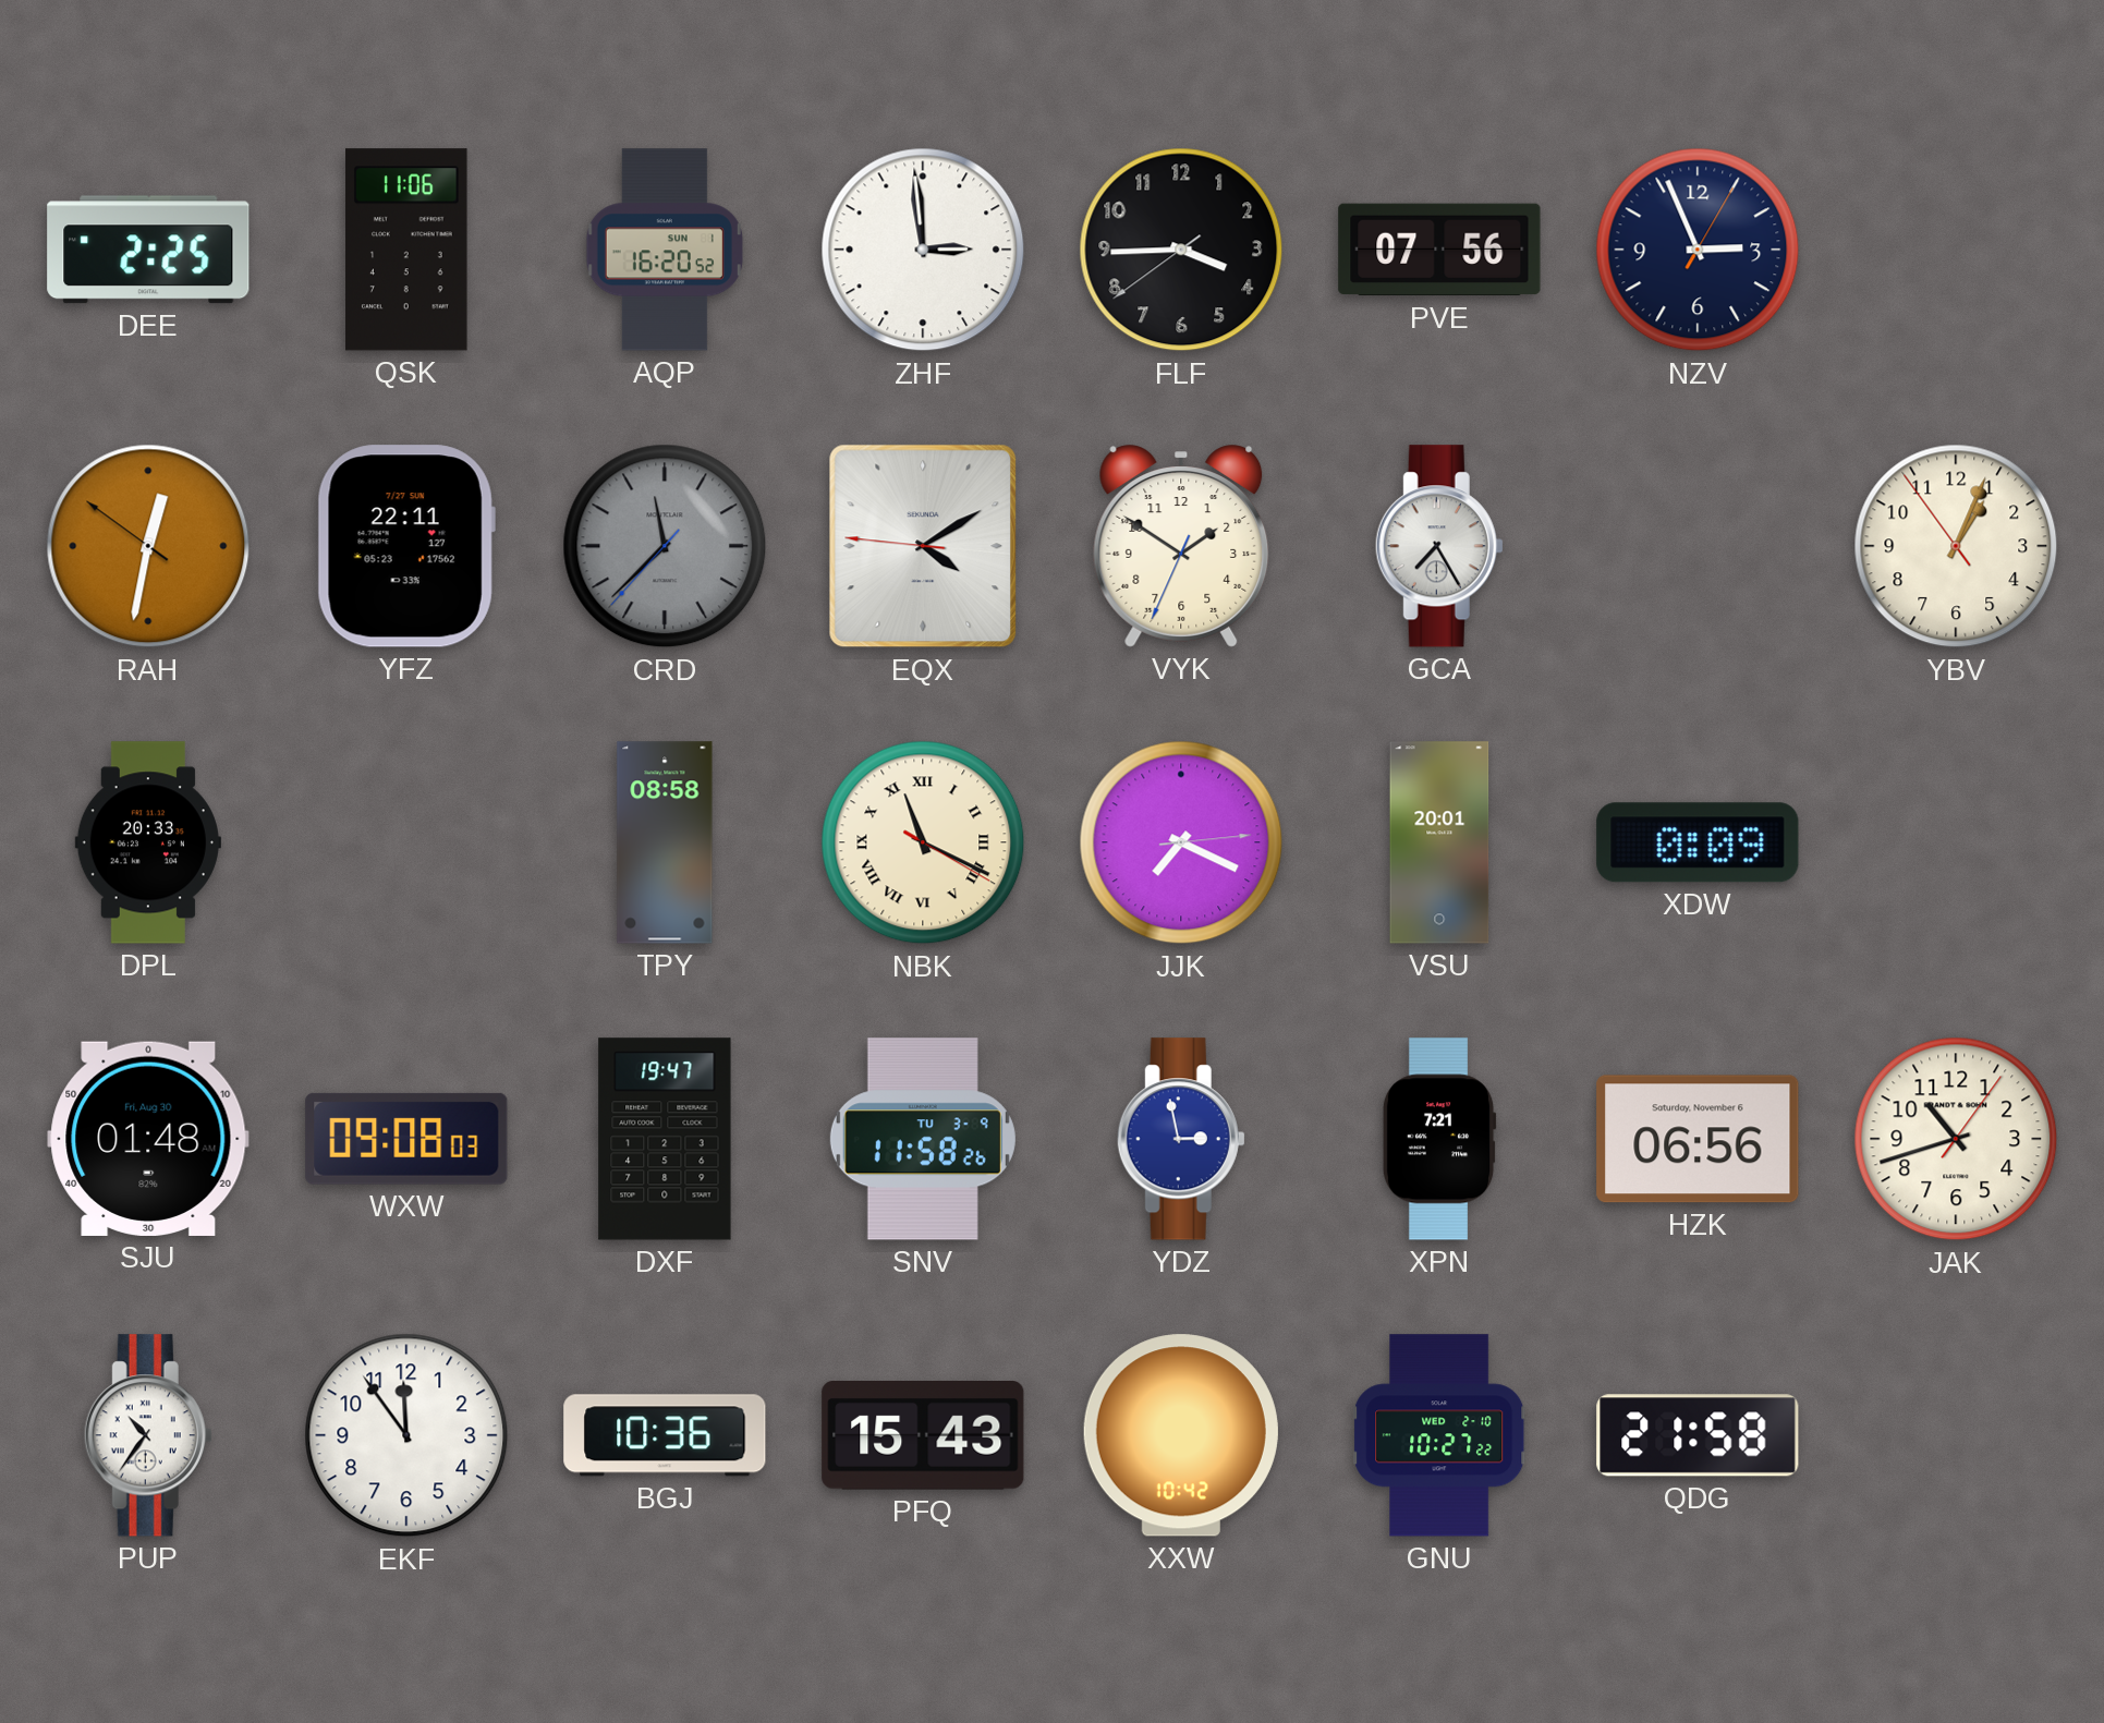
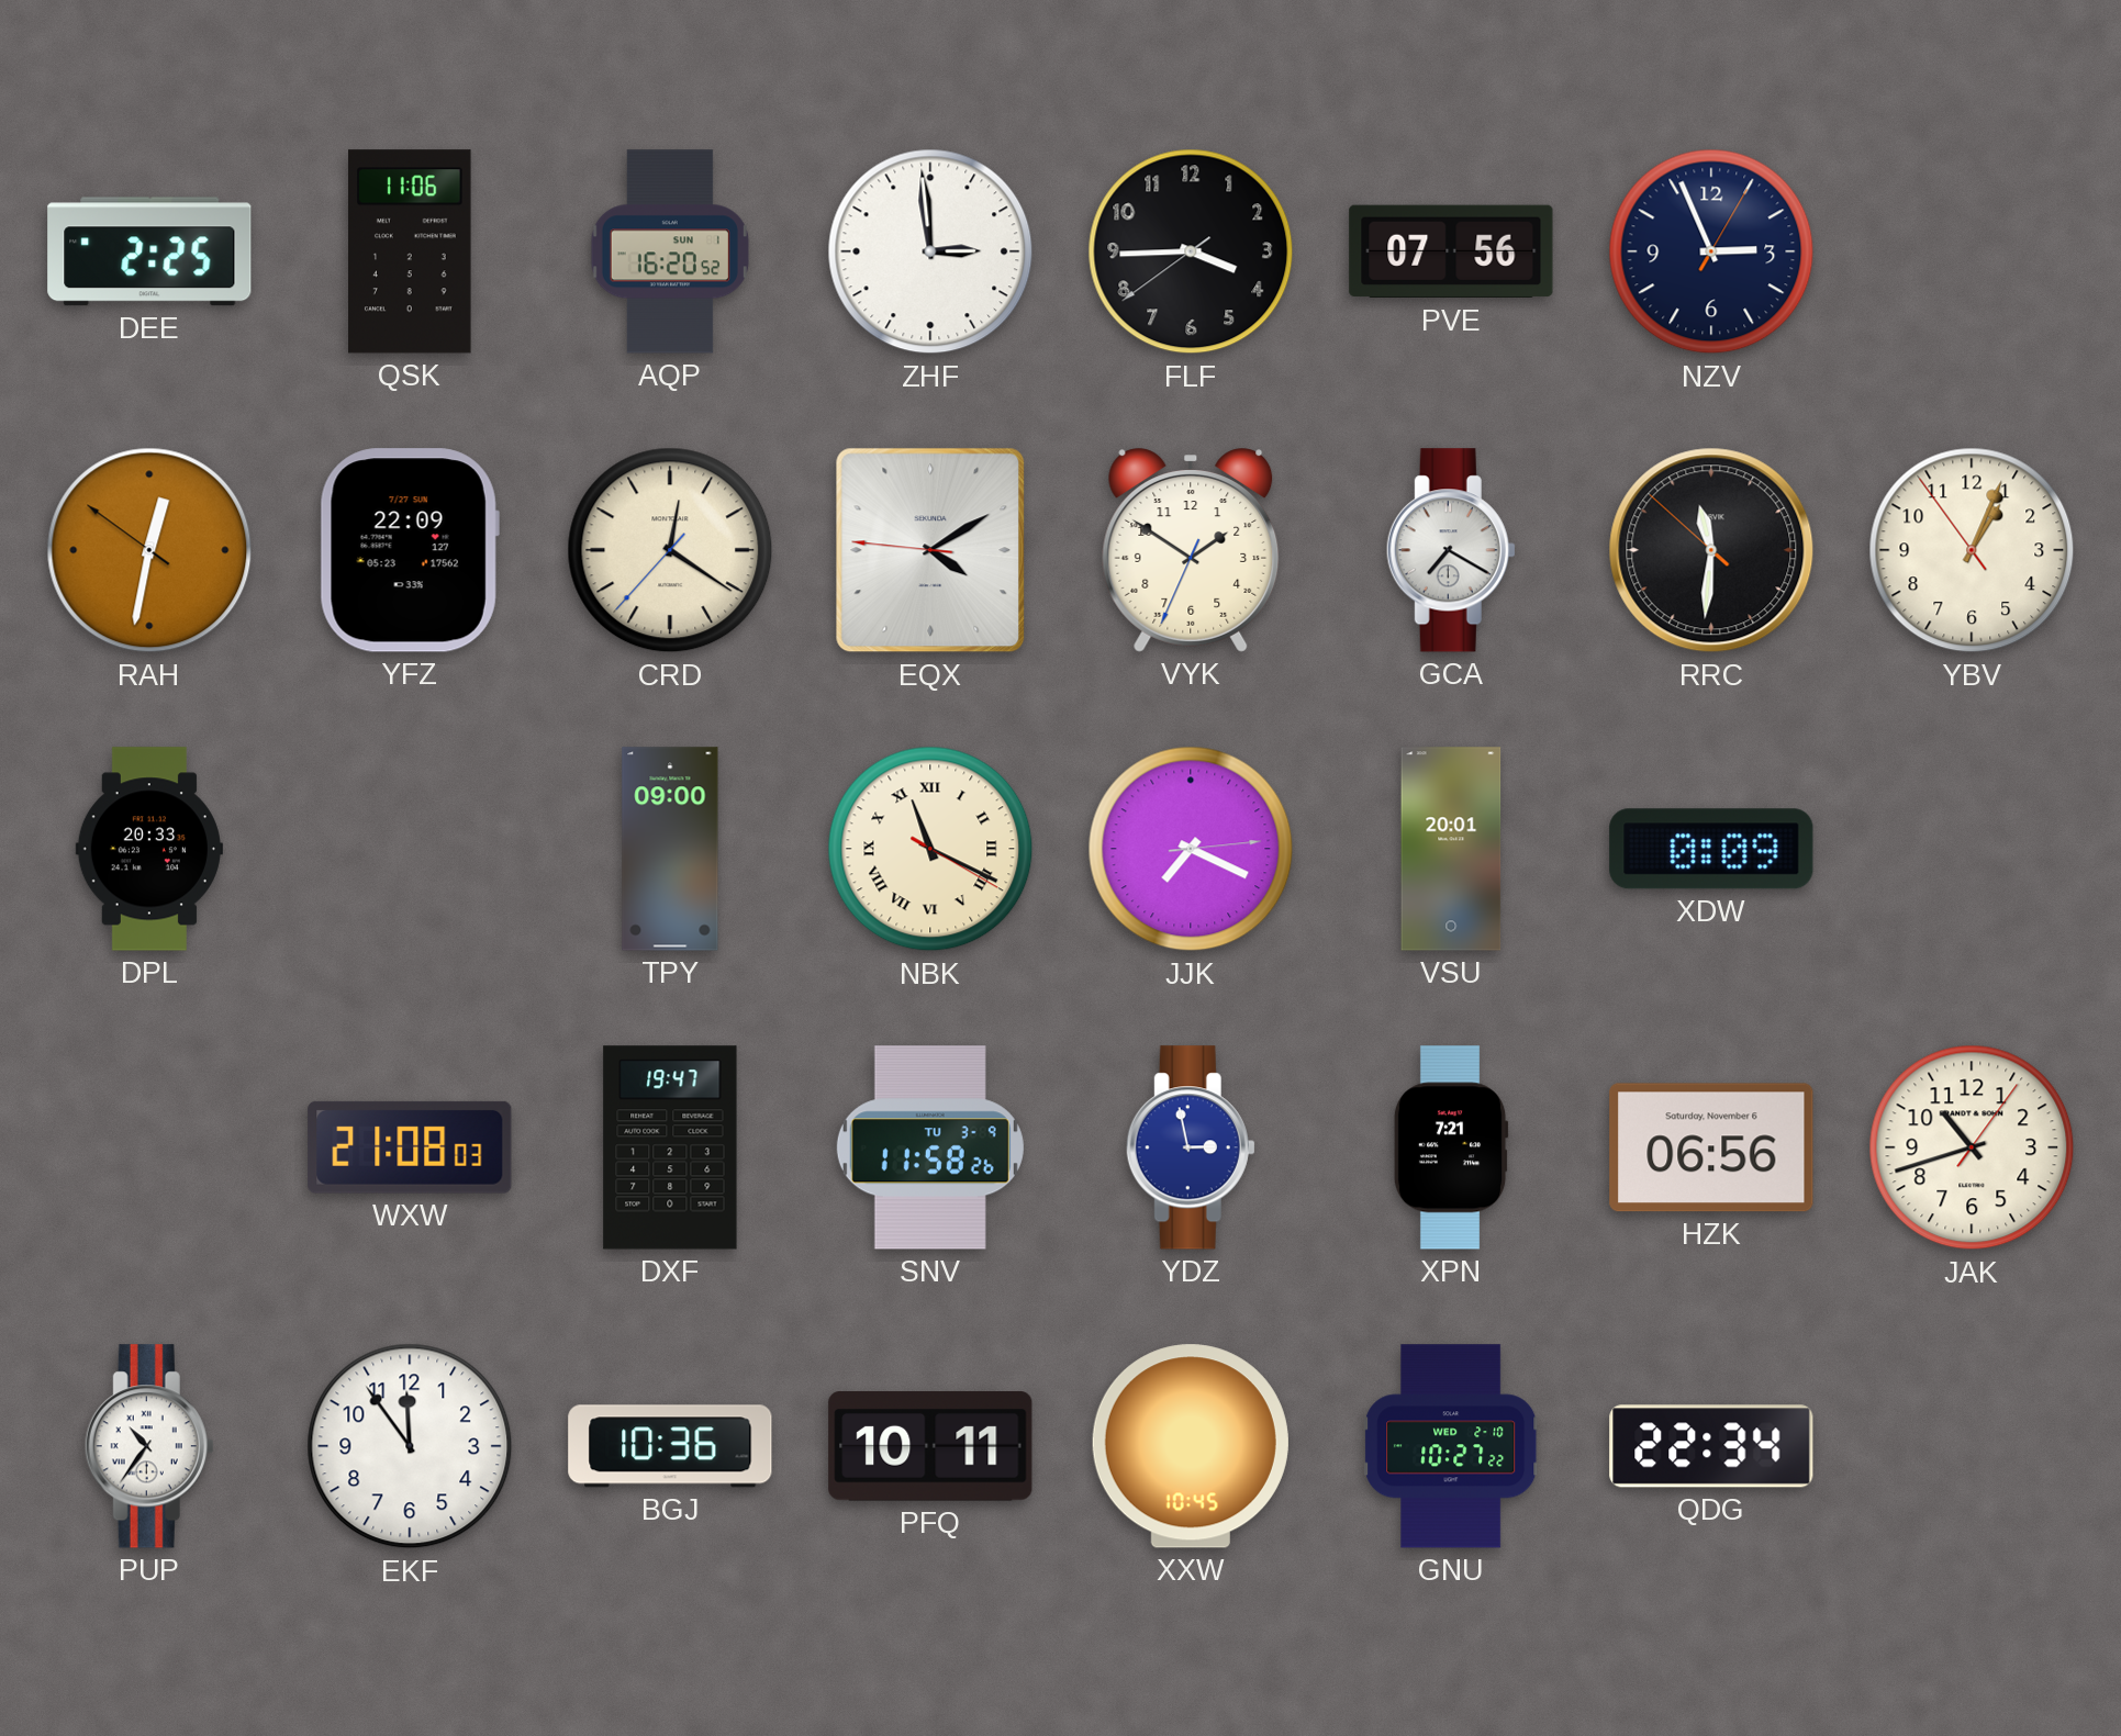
YFZ: 22:11 -> 22:09 (410, 550)
CRD: 11:37 -> 12:20 (670, 550)
CRD dial: grey -> cream (670, 550)
GCA: 7:25 -> 7:20 (1451, 550)
RRC: none -> 11:30 (1711, 550)
TPY: 08:58 -> 09:00 (670, 849)
SJU: 01:48 -> none (148, 1139)
WXW: 09:08 -> 21:08 (410, 1147)
PFQ: 15:43 -> 10:11 (930, 1447)
XXW: 10:42 -> 10:45 (1191, 1446)
QDG: 21:58 -> 22:34 (1711, 1446)
